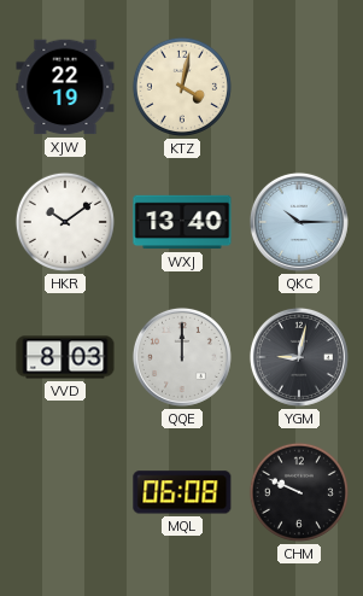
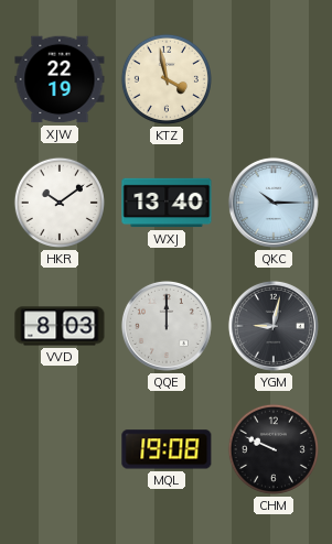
KTZ: 4:02 -> 3:58 (167, 79)
MQL: 06:08 -> 19:08 (167, 449)
